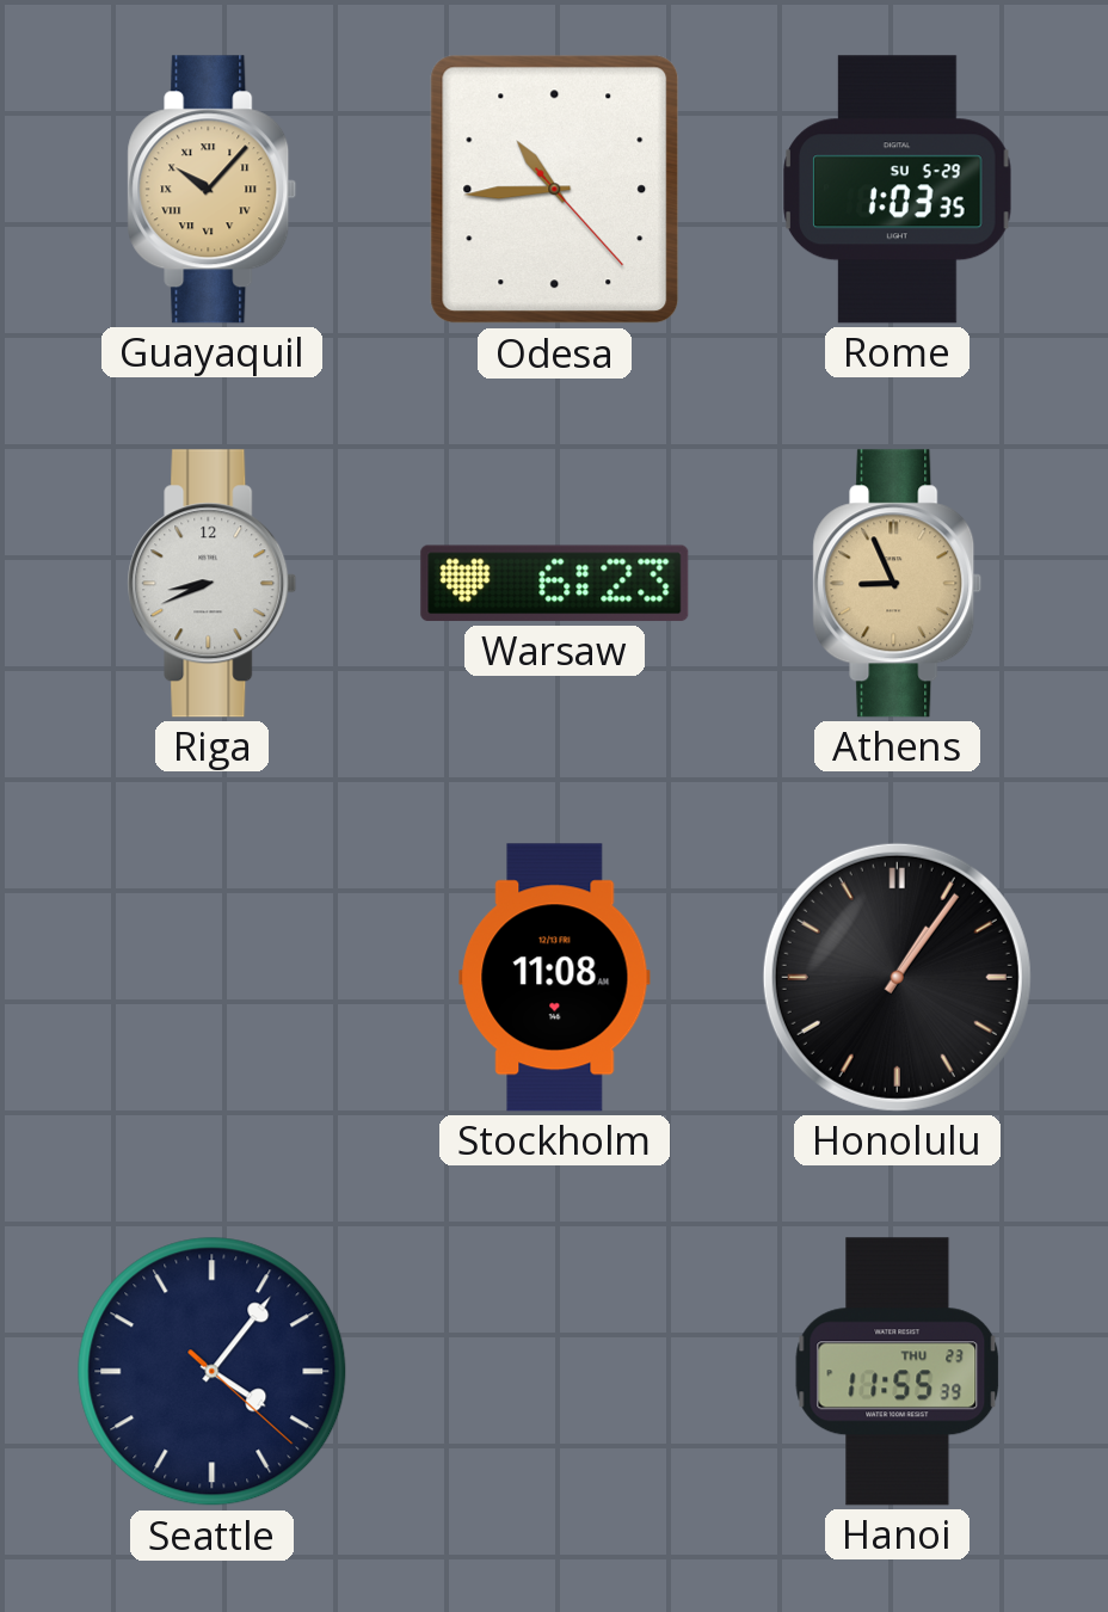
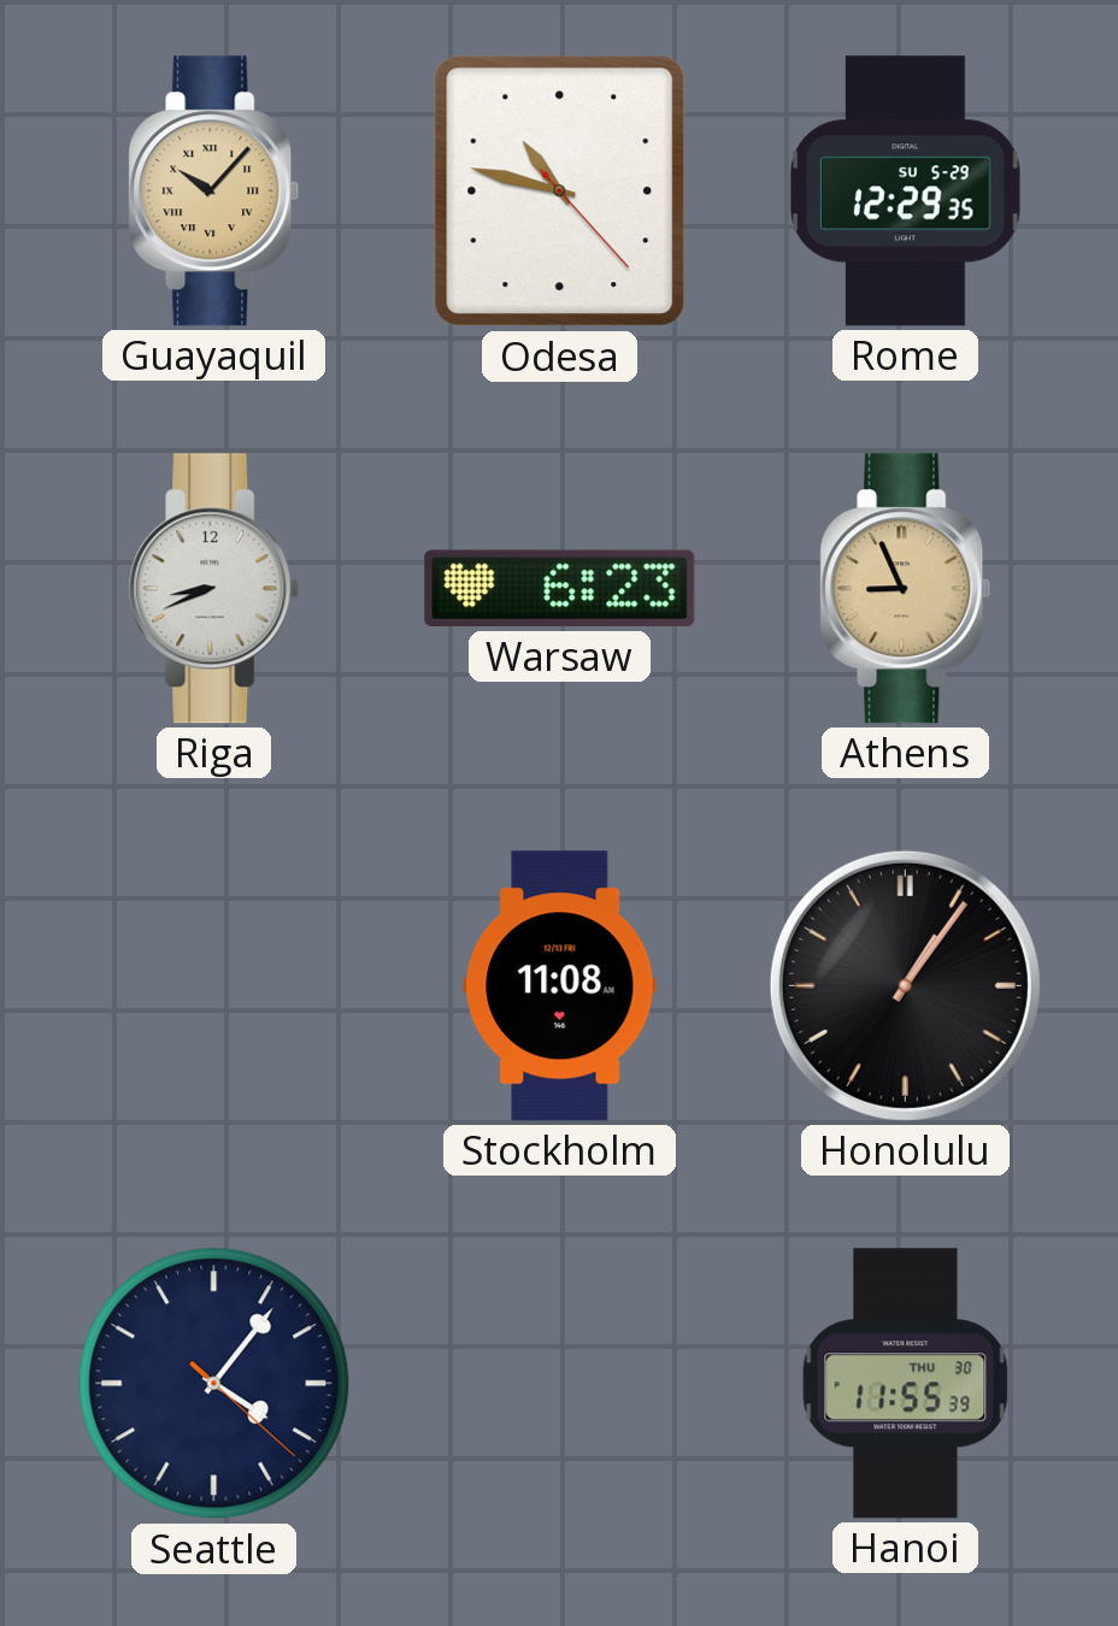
Odesa: 10:44 -> 10:47 (560, 192)
Rome: 1:03 -> 12:29 (906, 192)
Hanoi date: THU 23 -> THU 30 (906, 1384)
